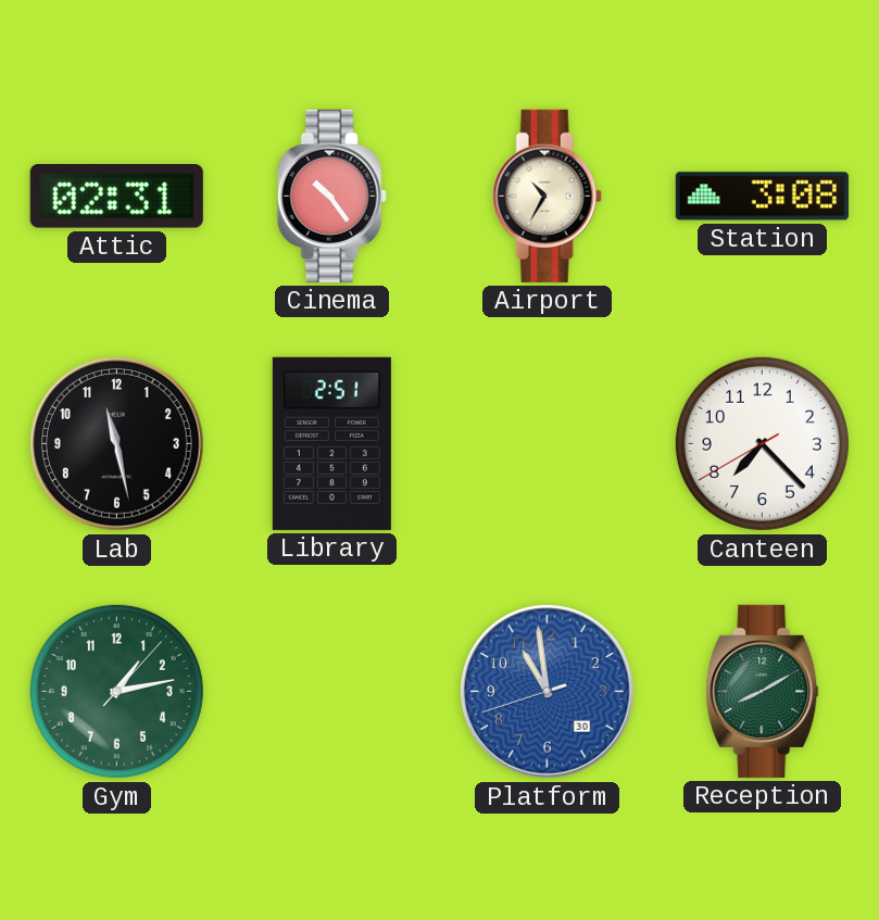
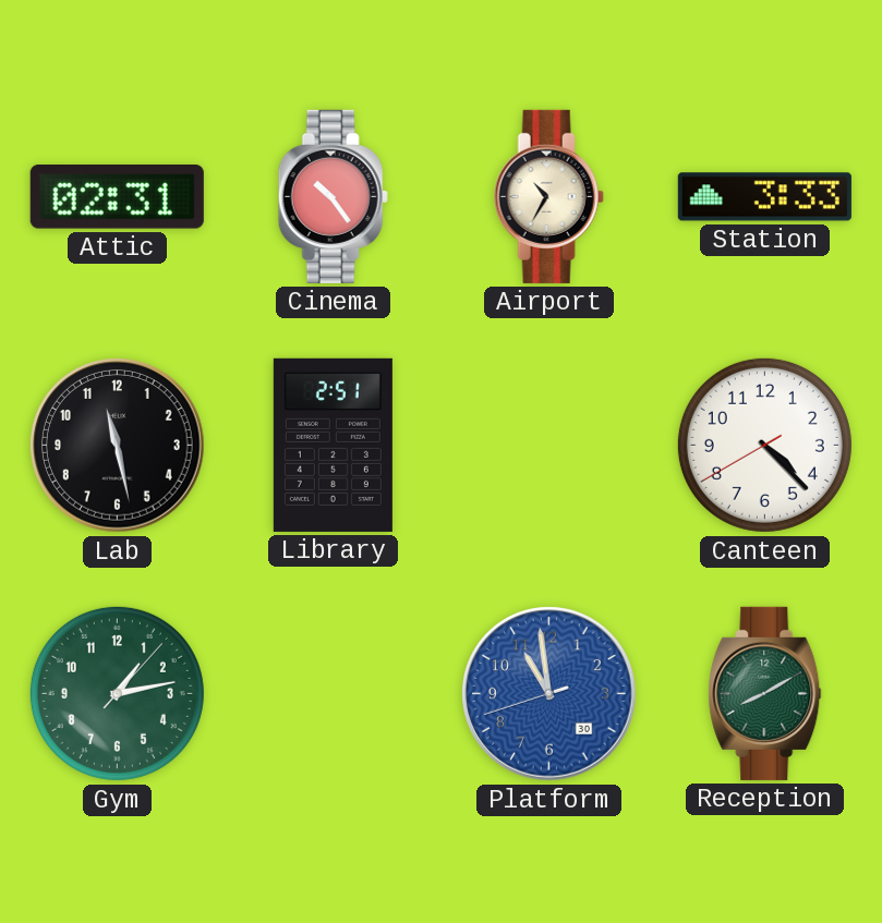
Station: 3:08 -> 3:33 (764, 197)
Canteen: 7:22 -> 4:22 (764, 445)
